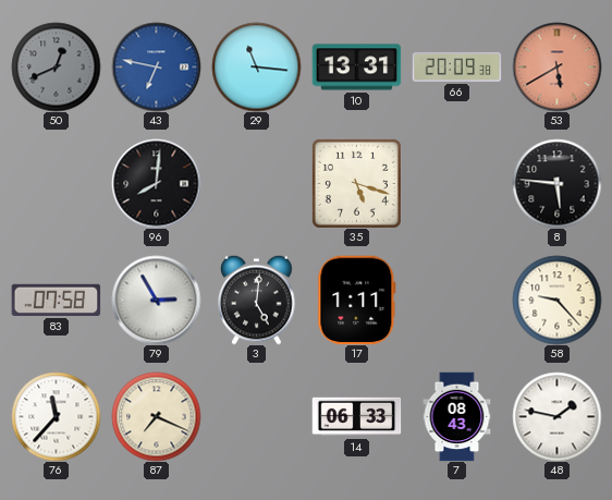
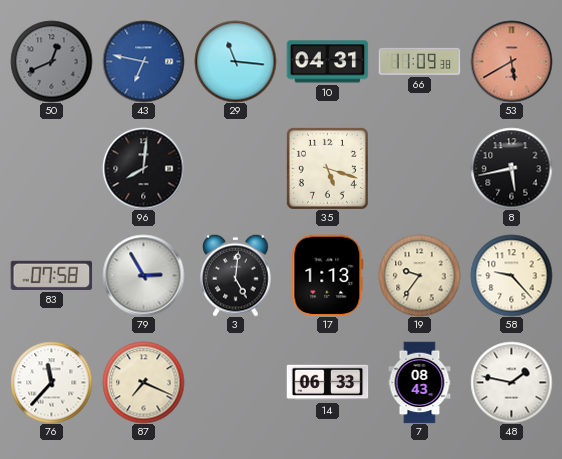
10: 13:31 -> 04:31 (327, 62)
66: 20:09 -> 11:09 (419, 61)
8: 5:46 -> 5:43 (511, 168)
17: 1:11 -> 1:13 (328, 275)
19: none -> 9:36 (419, 275)
